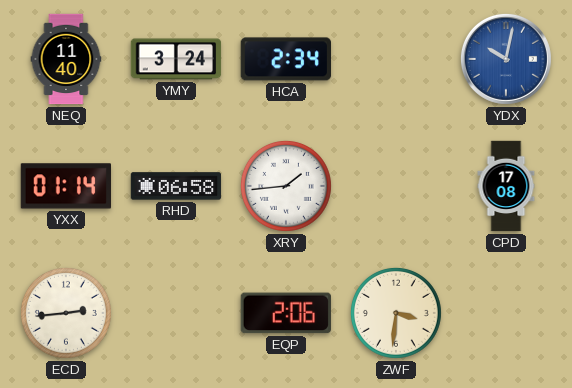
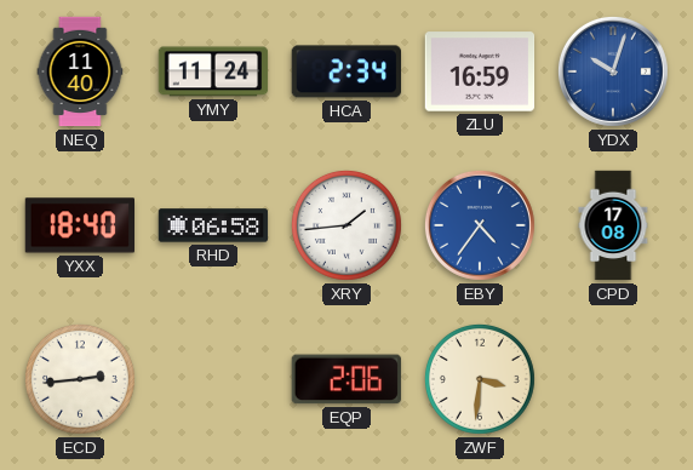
YMY: 3:24 -> 11:24 (213, 71)
ZLU: none -> 16:59 (480, 71)
YDX: 10:02 -> 10:03 (613, 71)
YXX: 01:14 -> 18:40 (79, 225)
EBY: none -> 4:36 (480, 225)
